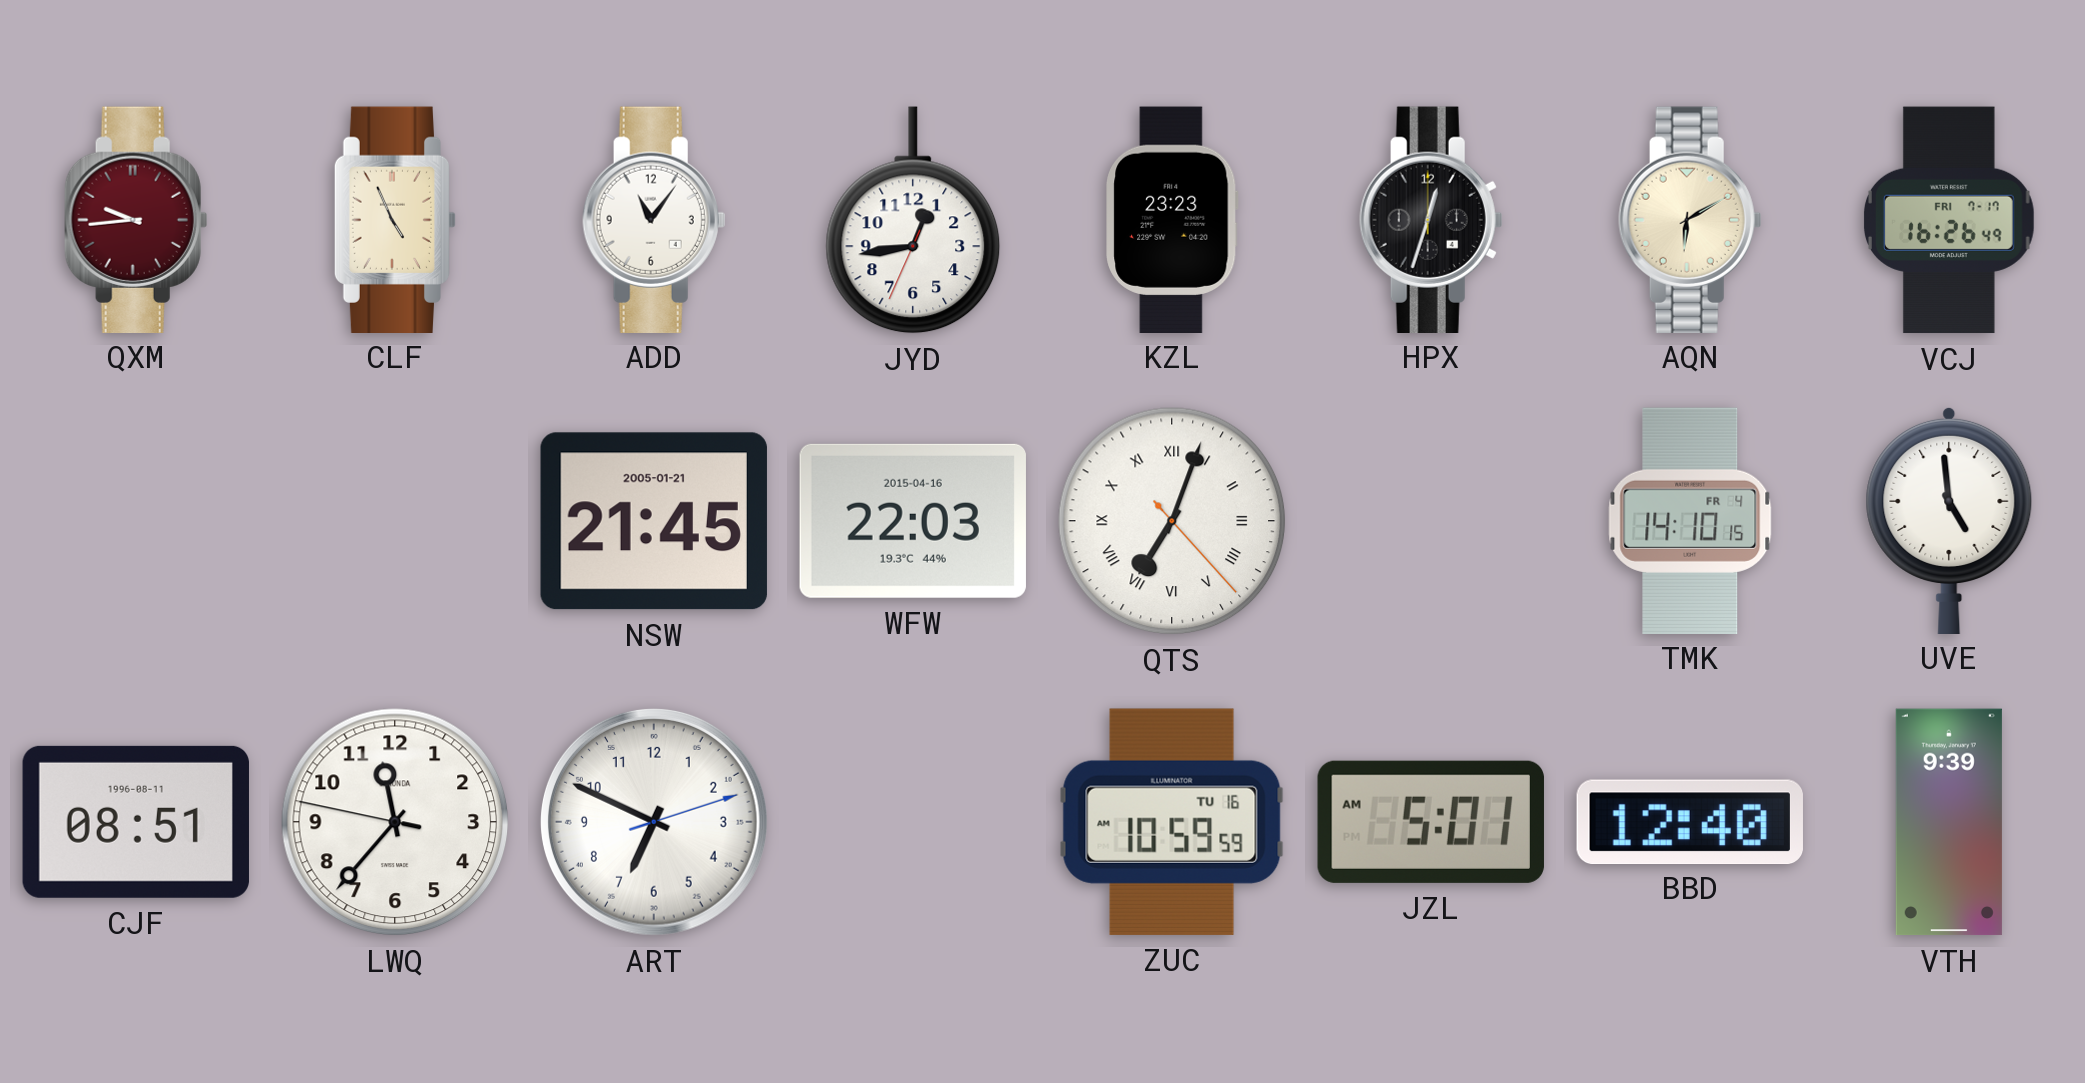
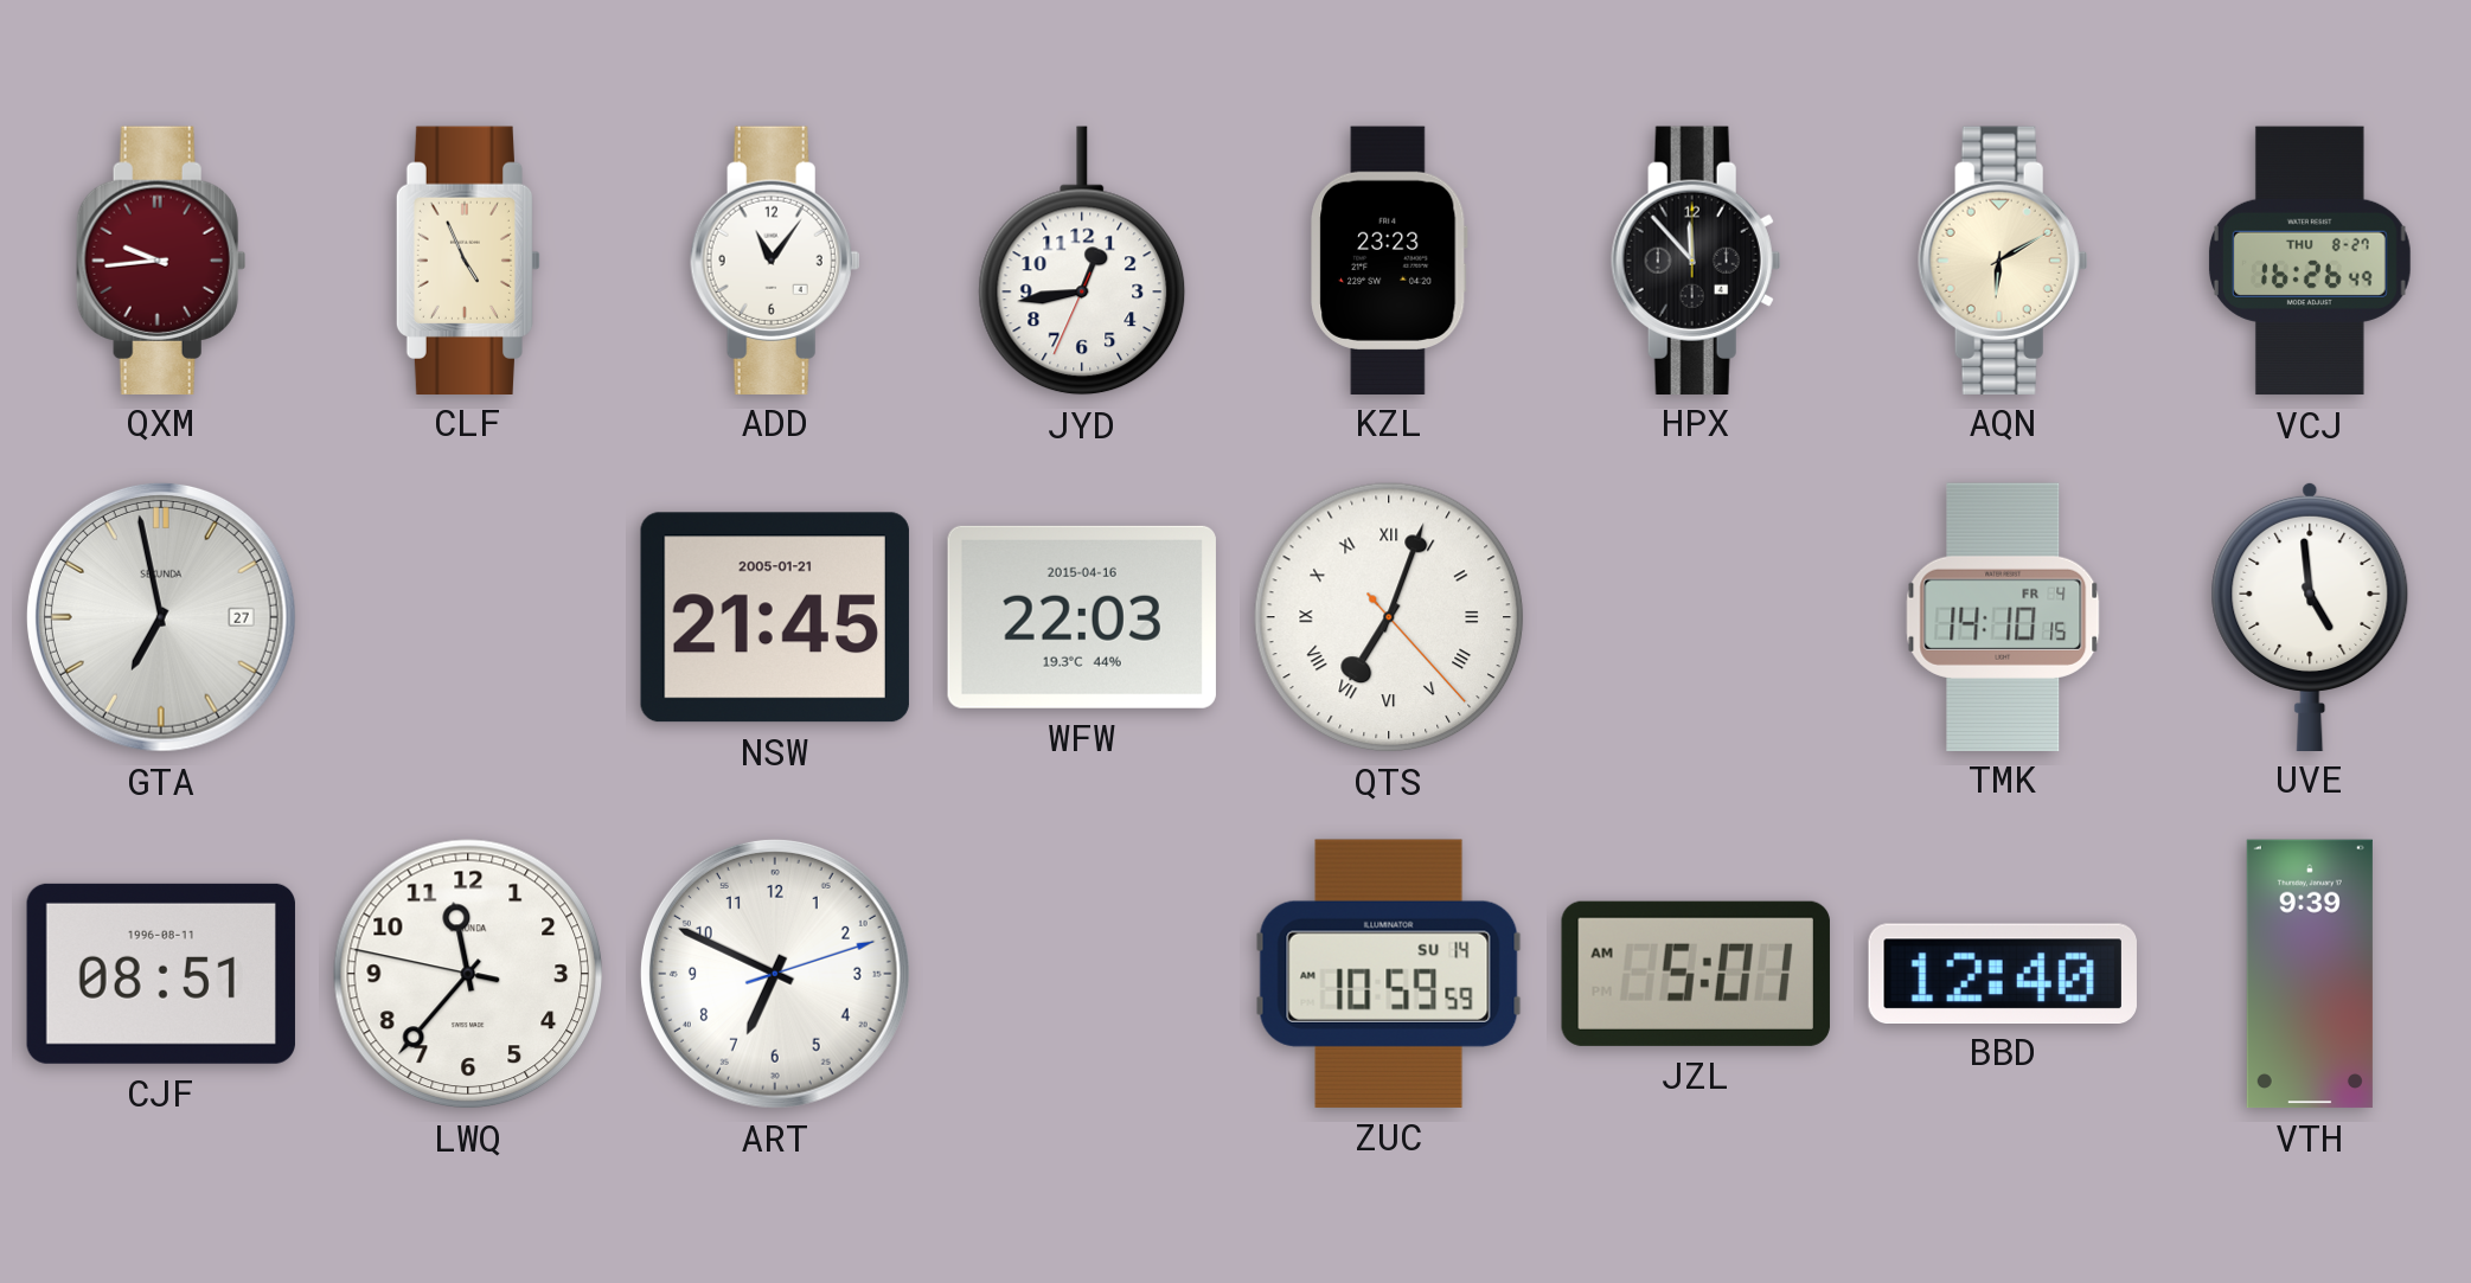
HPX: 12:33 -> 11:53 (1696, 259)
VCJ date: FRI 7-17 -> THU 8-27 (2310, 261)
GTA: none -> 6:58 (161, 617)
ZUC date: TU 16 -> SU 14 (1389, 974)
